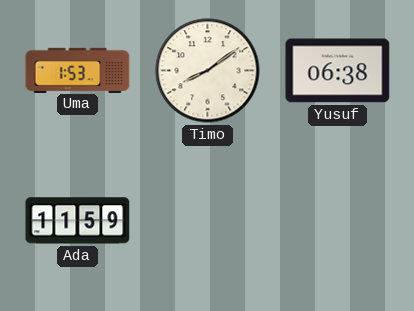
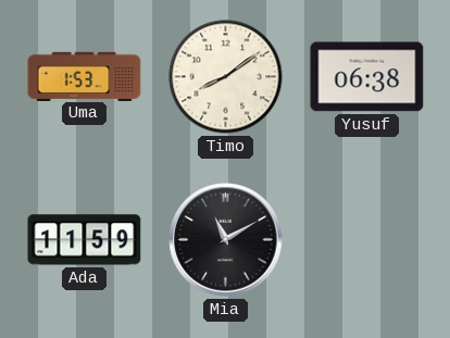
Mia: none -> 11:10 (226, 240)
